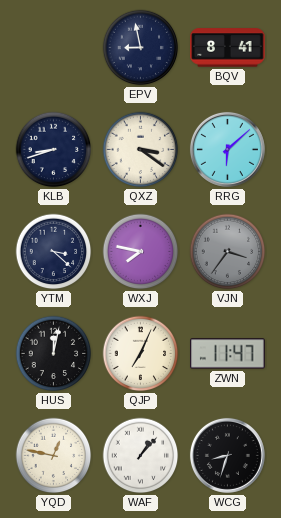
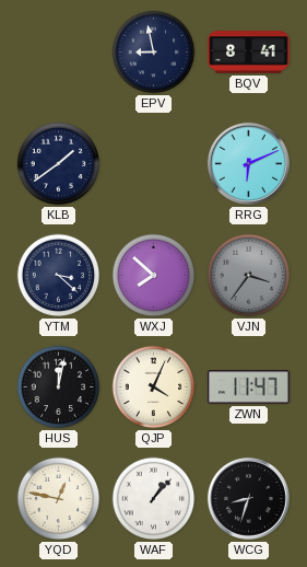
KLB: 8:42 -> 1:39 (59, 164)
QXZ: 3:21 -> none (141, 150)
RRG: 6:08 -> 6:11 (248, 163)
WXJ: 7:47 -> 7:52 (154, 276)
QJP: 7:04 -> 4:04 (154, 387)
